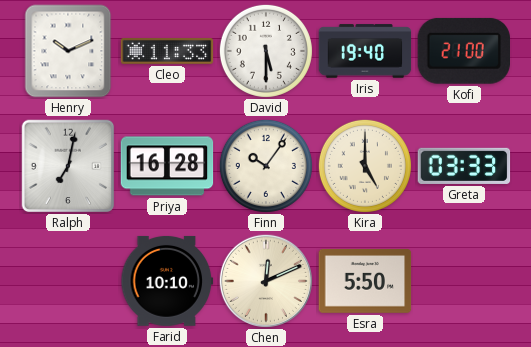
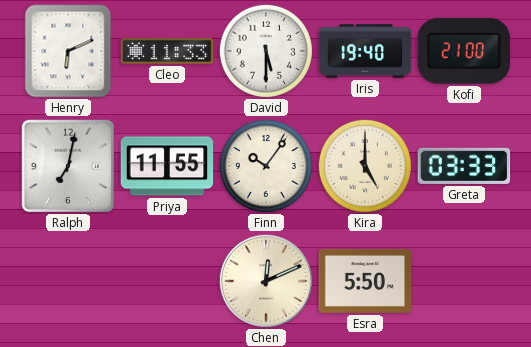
Henry: 10:11 -> 6:11 (68, 51)
Priya: 16:28 -> 11:55 (167, 166)
Farid: 10:10 -> none (167, 281)
